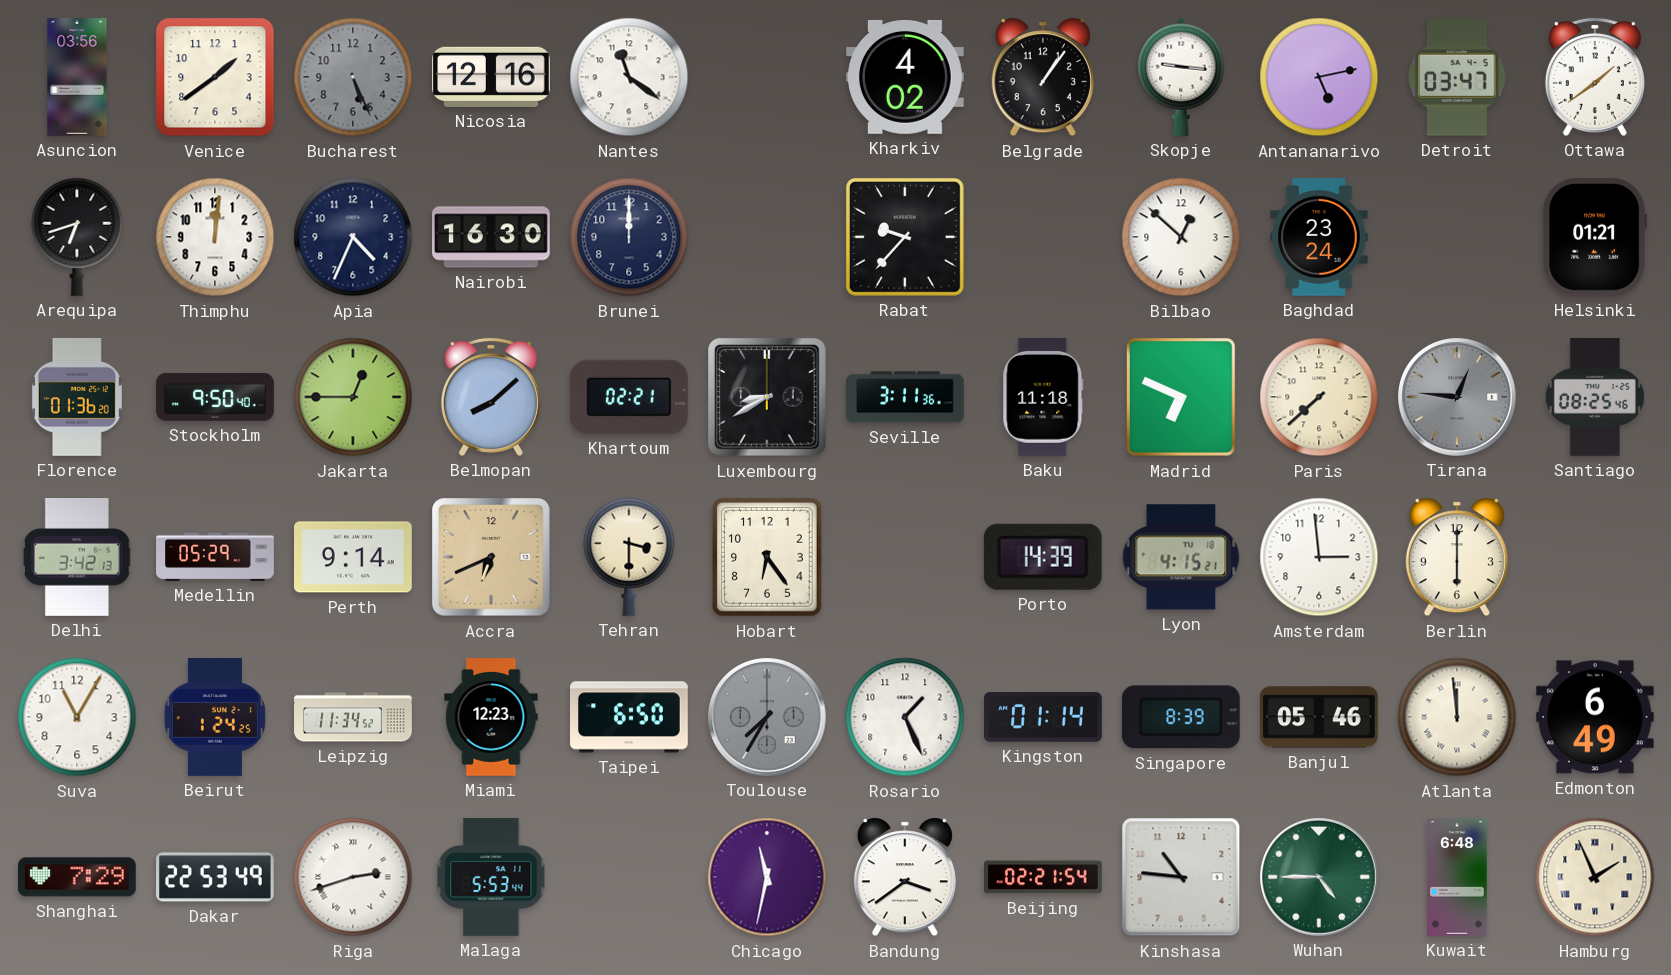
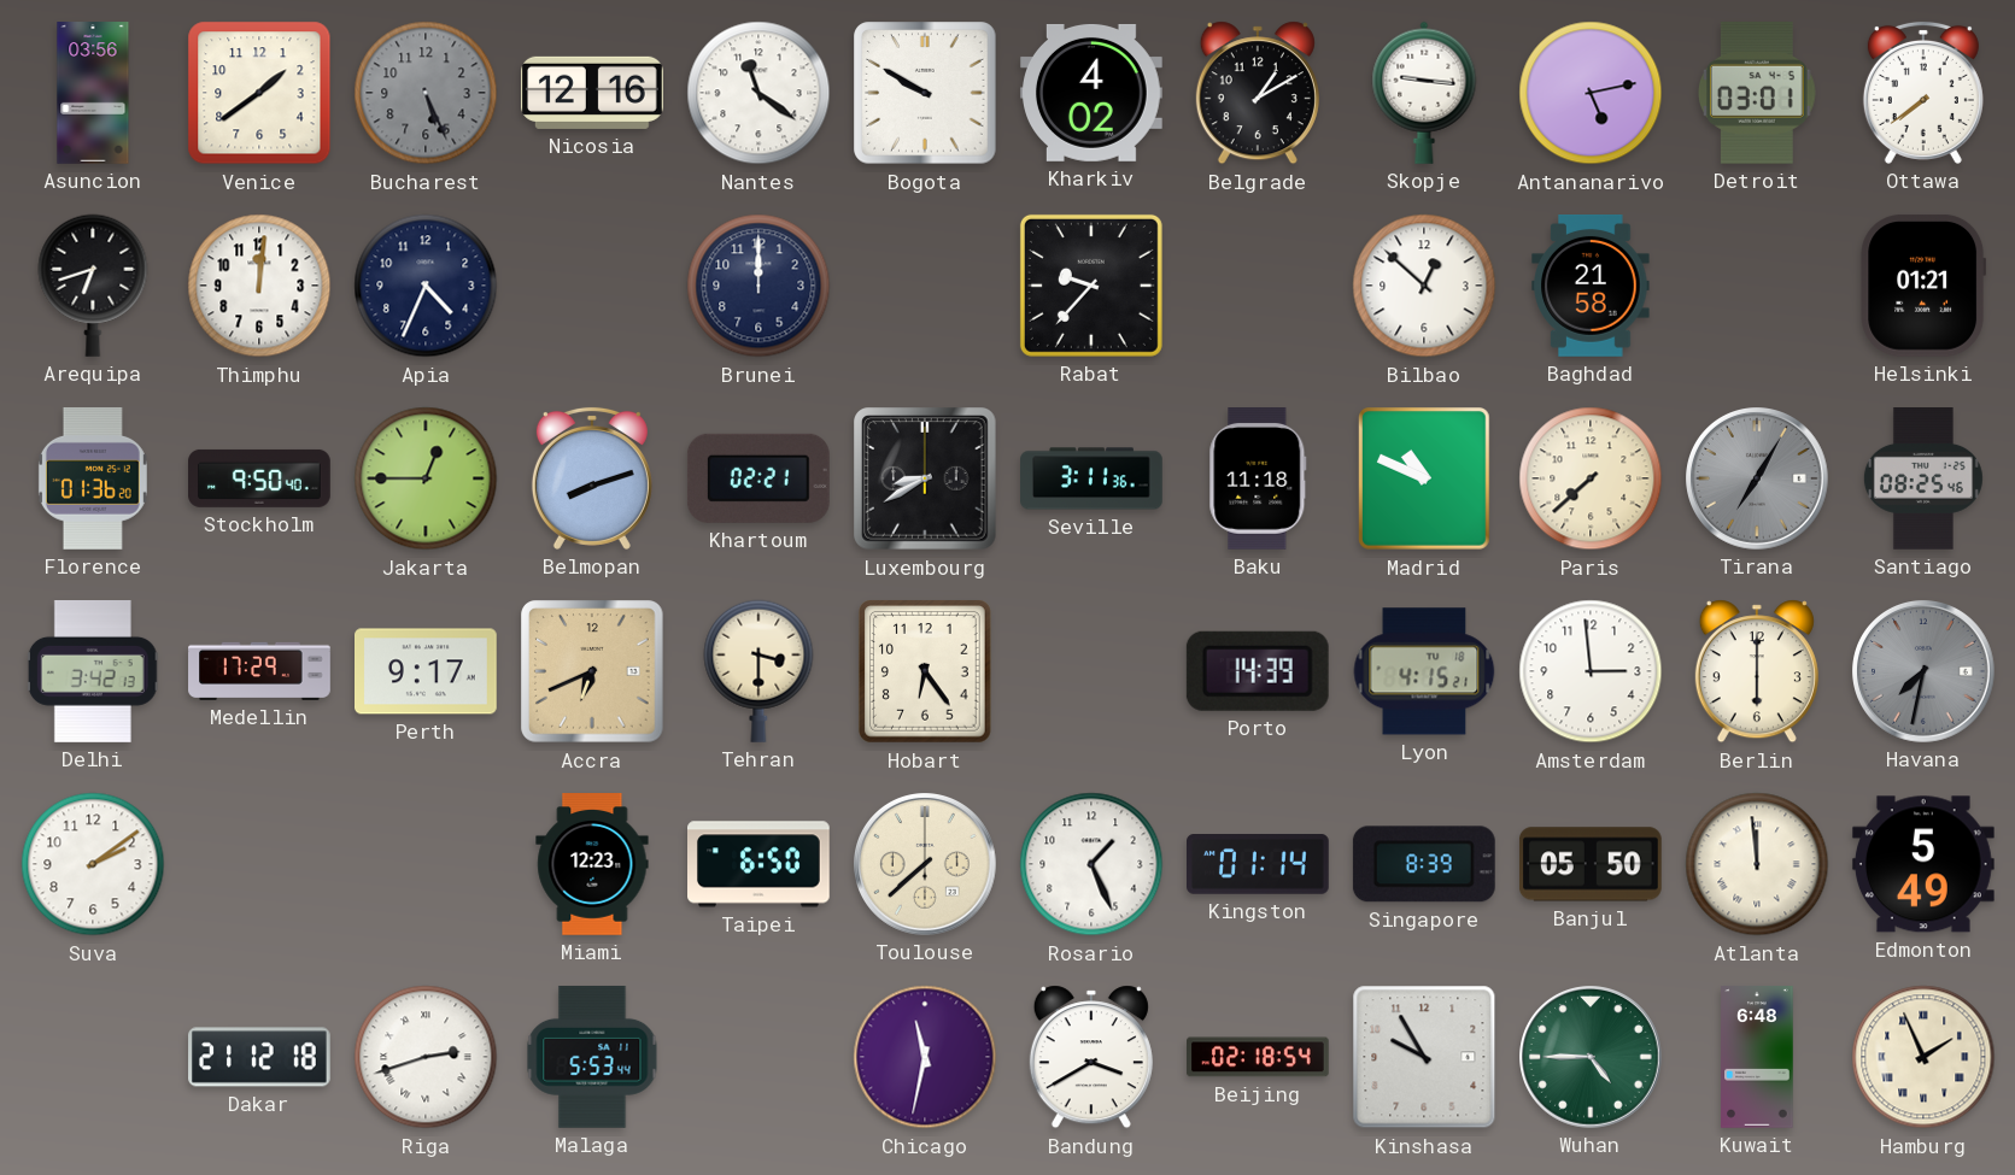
Bogota: none -> 9:50 (925, 93)
Belgrade: 1:06 -> 1:10 (1258, 93)
Detroit: 03:47 -> 03:01 (1757, 93)
Ottawa: 1:39 -> 7:39 (1923, 93)
Nairobi: 16:30 -> none (492, 237)
Baghdad: 23:24 -> 21:58 (1591, 287)
Belmopan: 8:08 -> 8:12 (592, 478)
Madrid: 6:49 -> 10:49 (1425, 480)
Tirana: 12:46 -> 7:05 (1758, 480)
Medellin: 05:29 -> 17:29 (259, 671)
Perth: 9:14 -> 9:17 (427, 671)
Havana: none -> 7:32 (1925, 672)
Suva: 11:05 -> 2:09 (93, 864)
Beirut: 1:24 -> none (215, 718)
Leipzig: 11:34 -> none (353, 717)
Toulouse: 7:35 -> 7:38 (926, 865)
Toulouse dial: grey -> cream (926, 865)
Banjul: 05:46 -> 05:50 (1591, 864)
Edmonton: 6:49 -> 5:49 (1923, 864)
Shanghai: 7:29 -> none (78, 877)
Dakar: 22:53 -> 21:12 (260, 1057)
Bandung: 3:39 -> 3:40 (1091, 1057)
Beijing: 02:21 -> 02:18 (1259, 1057)
Kinshasa: 10:46 -> 9:55 (1424, 1057)
